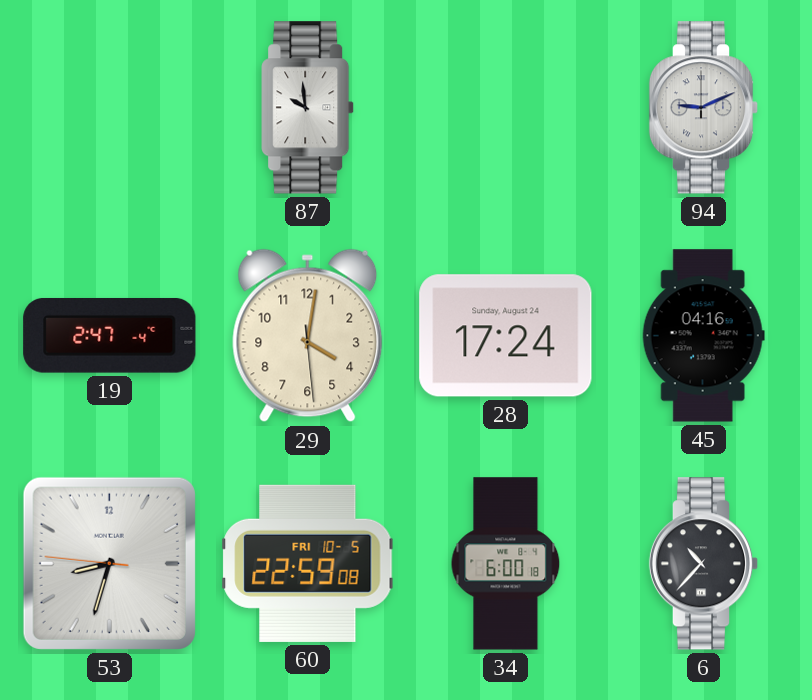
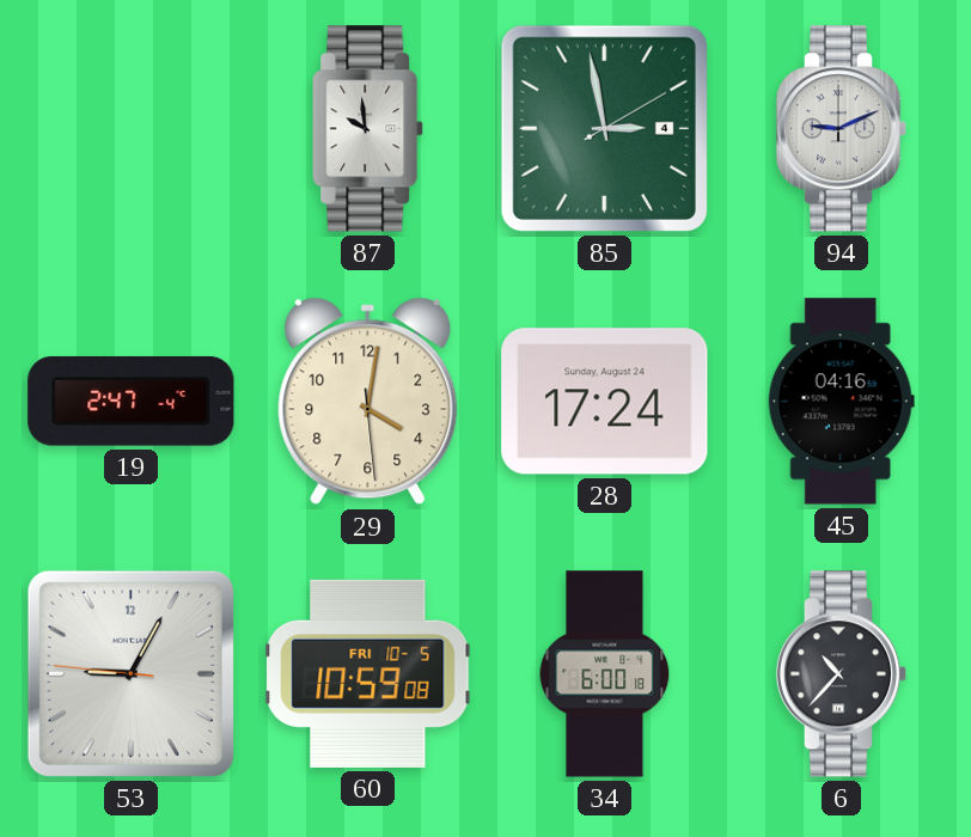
85: none -> 2:58 (604, 128)
53: 8:32 -> 9:04 (130, 673)
60: 22:59 -> 10:59 (368, 673)
